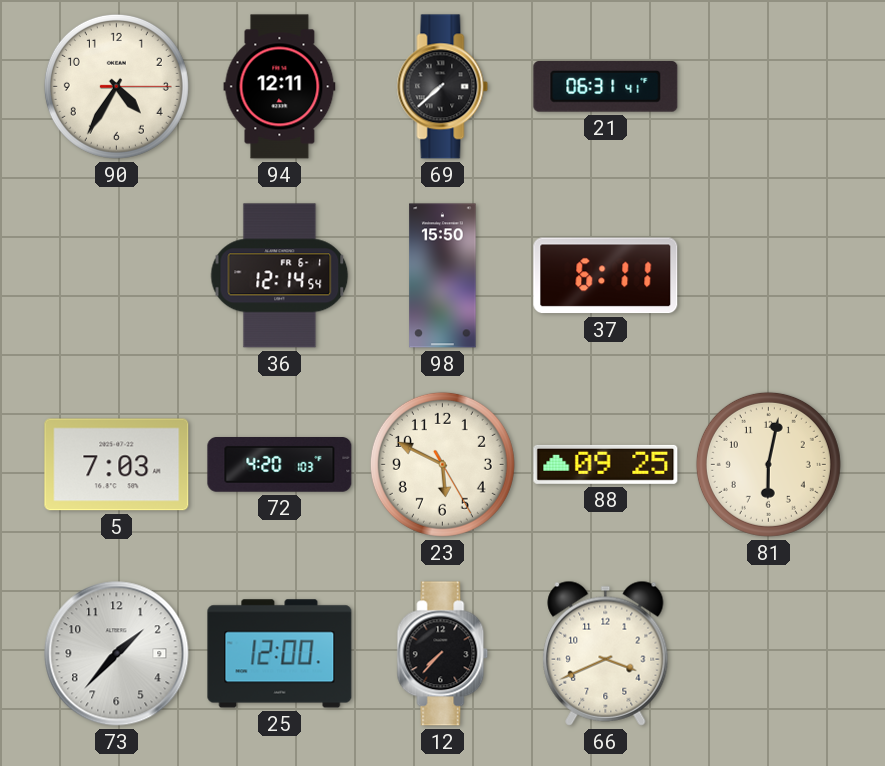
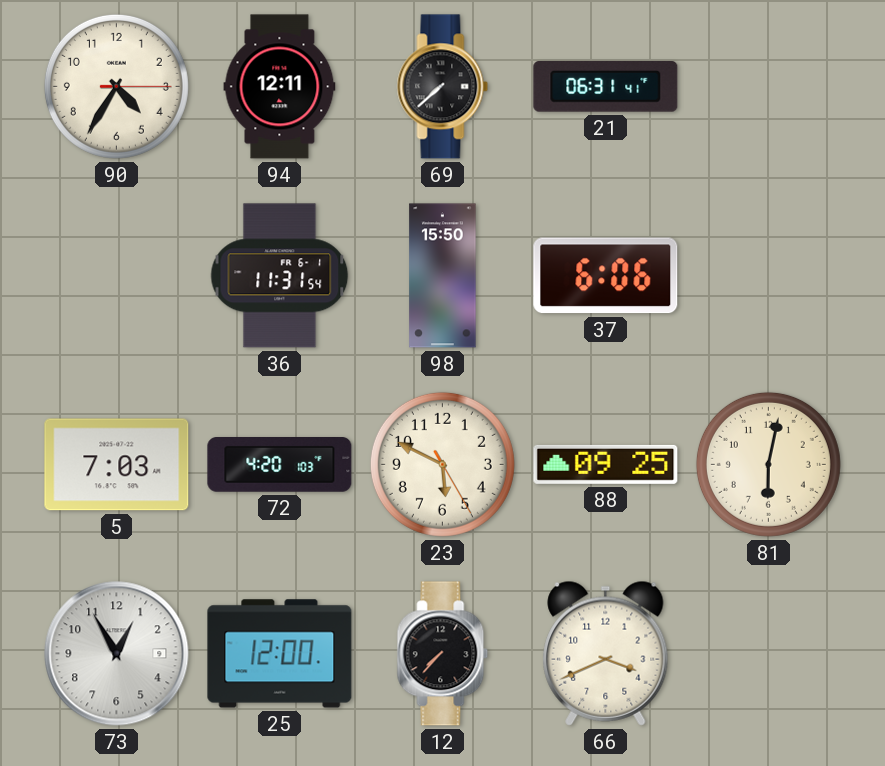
36: 12:14 -> 11:31 (280, 276)
37: 6:11 -> 6:06 (606, 276)
73: 1:37 -> 12:55 (117, 654)
